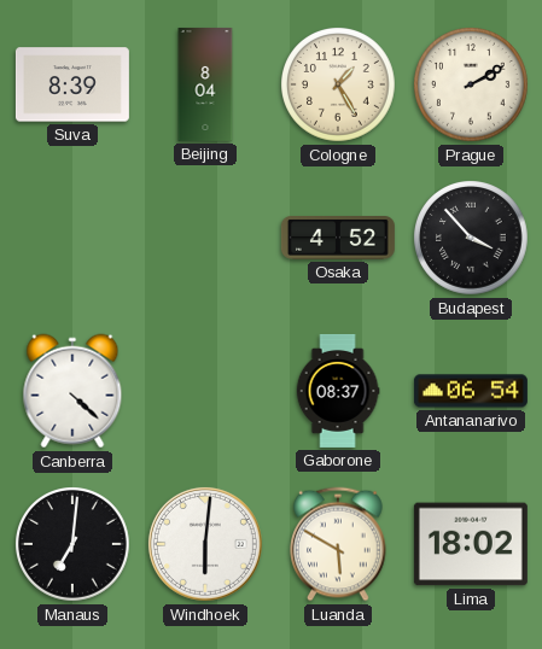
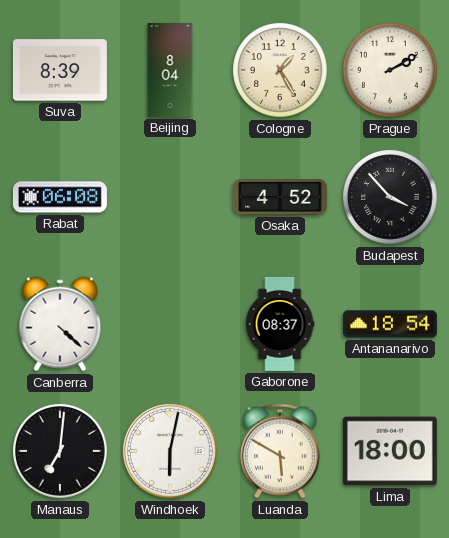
Rabat: none -> 06:08 (60, 197)
Antananarivo: 06:54 -> 18:54 (390, 324)
Windhoek: 6:01 -> 6:02 (170, 451)
Lima: 18:02 -> 18:00 (390, 451)
